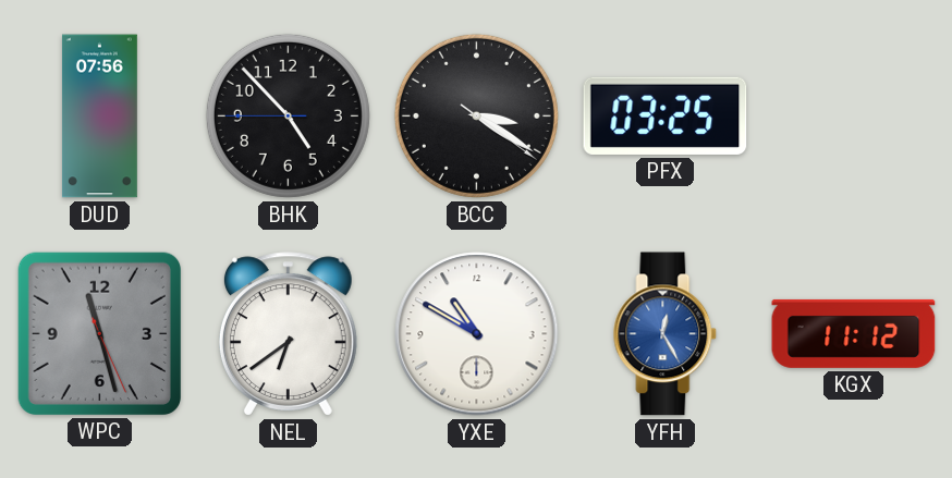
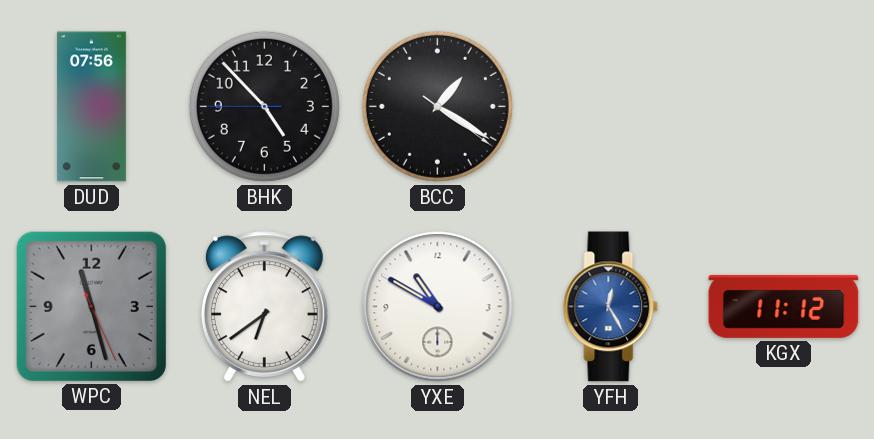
BCC: 3:20 -> 1:20 (437, 106)
PFX: 03:25 -> none (666, 115)
